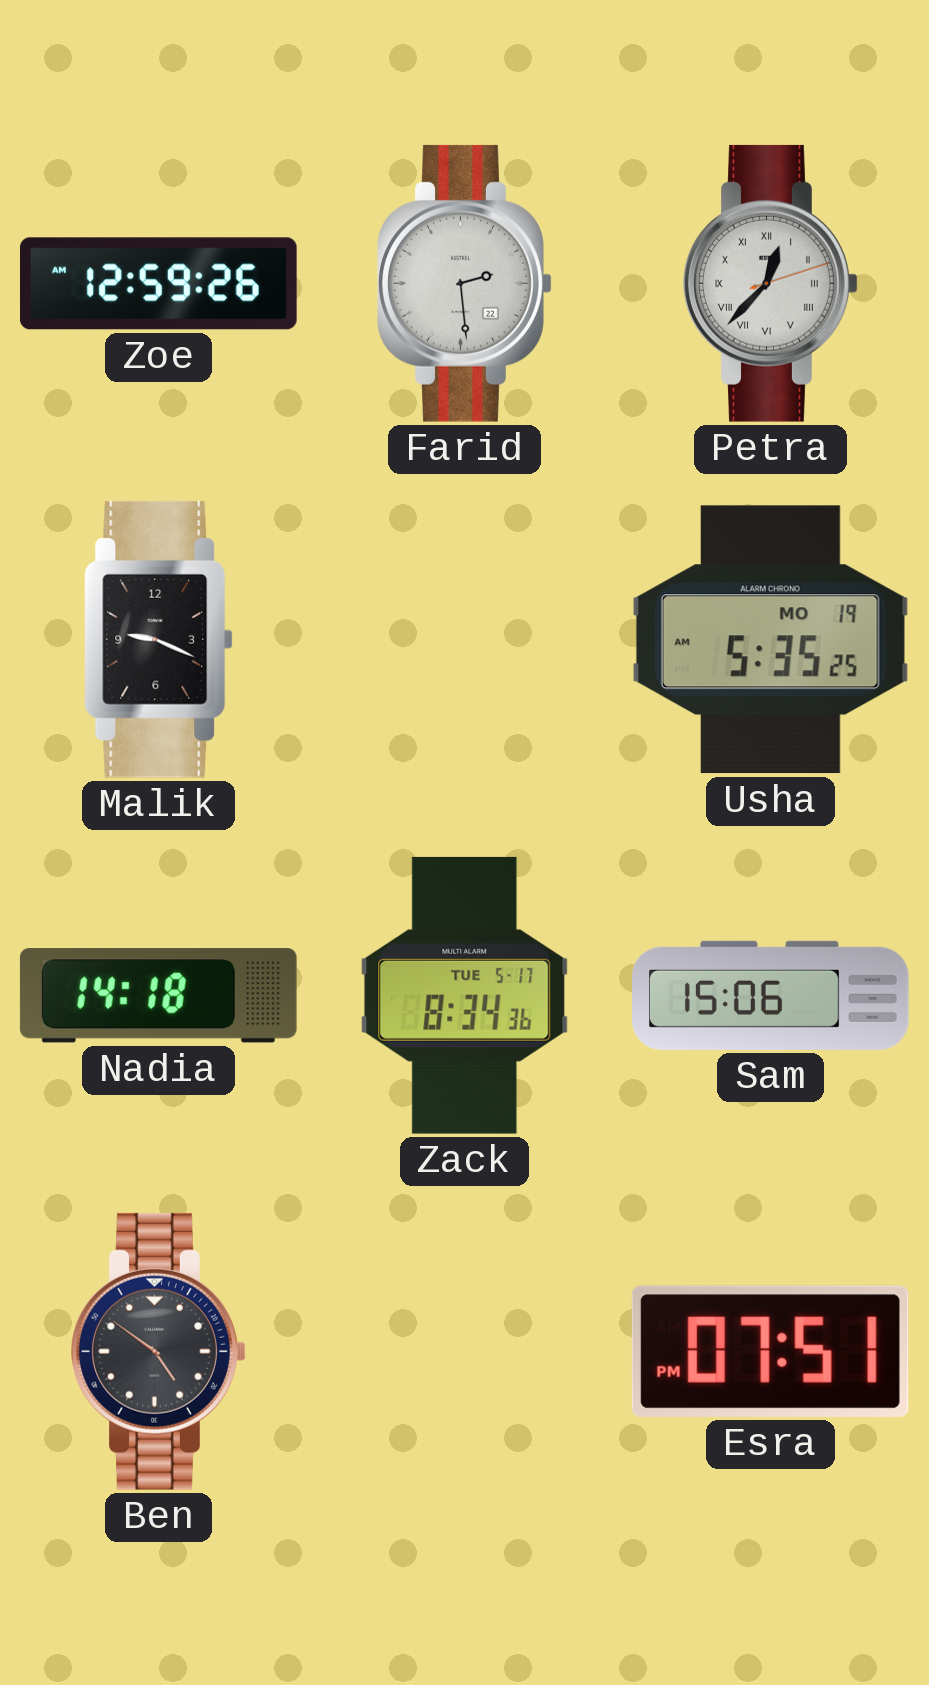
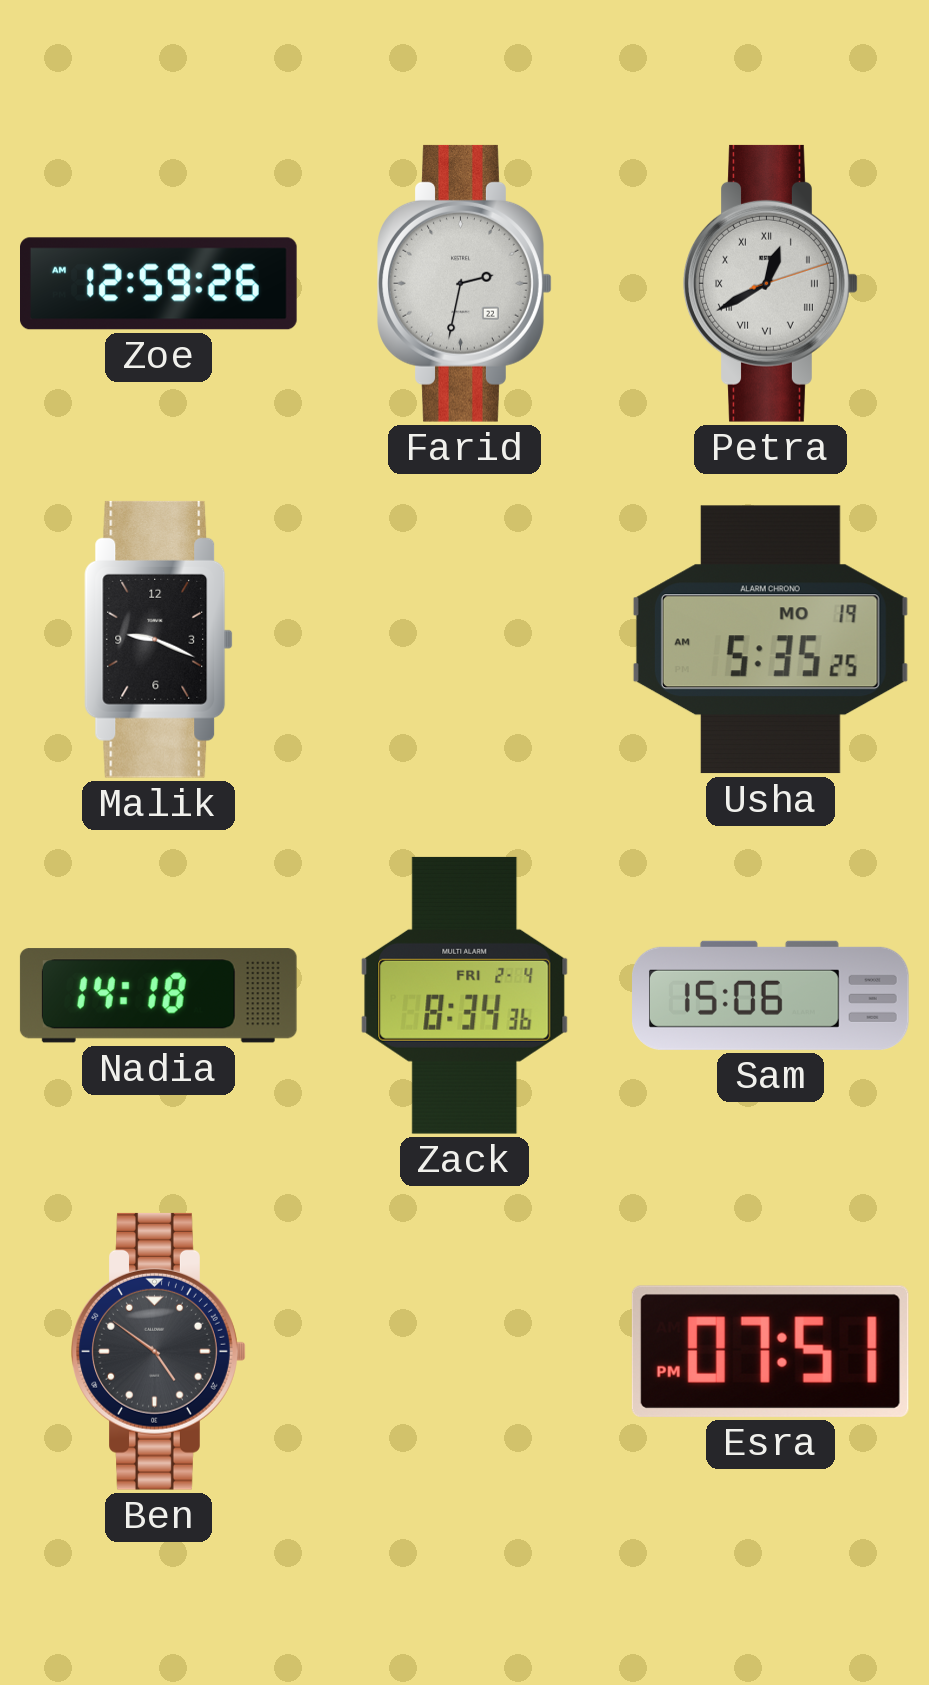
Farid: 2:29 -> 2:32 (465, 283)
Petra: 12:37 -> 12:40 (771, 283)
Zack date: TUE 5-17 -> FRI 2-4 (465, 995)
